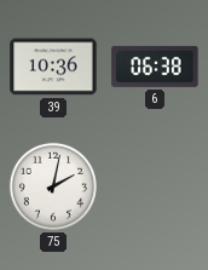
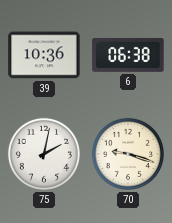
70: none -> 9:18 (128, 154)
